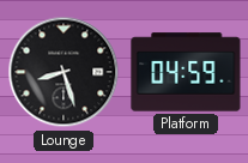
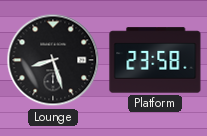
Platform: 04:59 -> 23:58 (155, 60)
